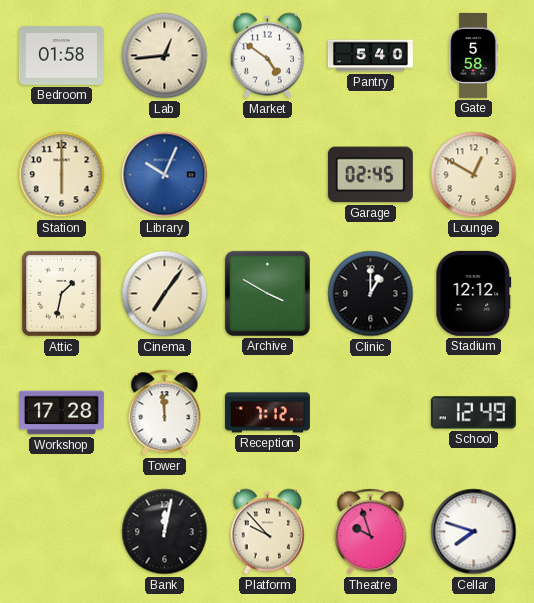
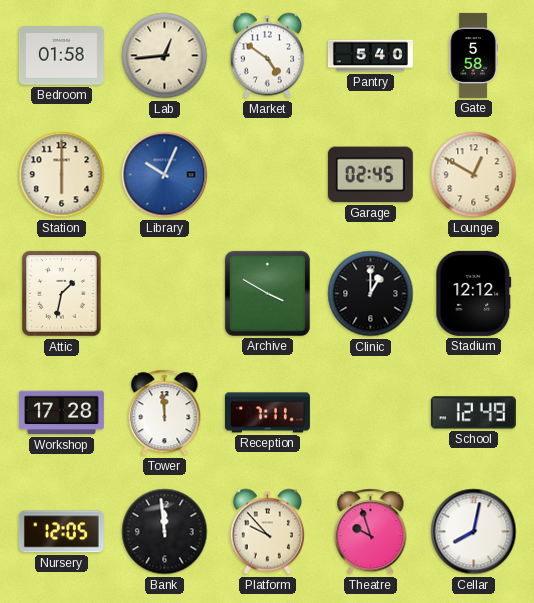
Cinema: 7:06 -> none (165, 294)
Reception: 7:12 -> 7:11 (267, 413)
Nursery: none -> 12:05 (61, 532)
Bank: 12:02 -> 11:59 (165, 532)
Cellar: 7:48 -> 8:02 (474, 532)
